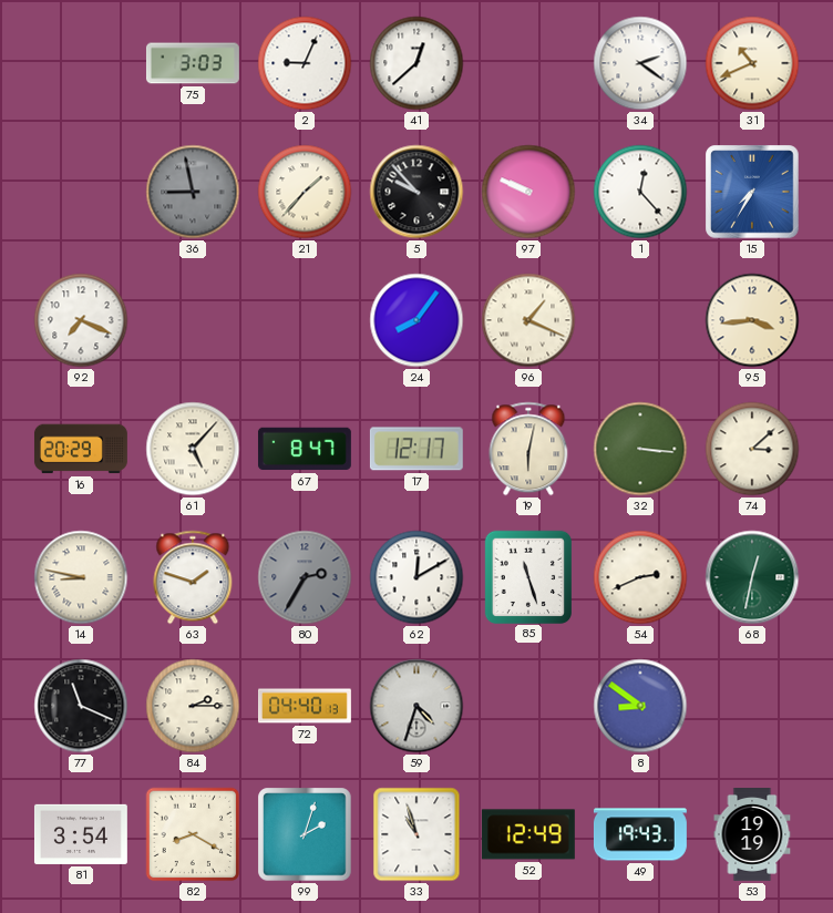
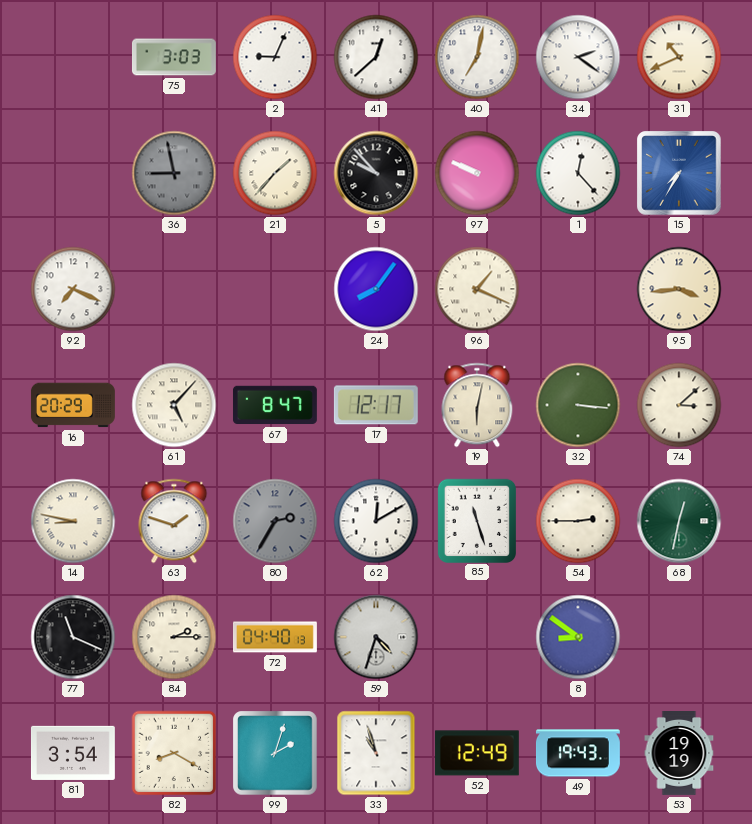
40: none -> 7:02 (477, 57)
54: 2:41 -> 2:45 (578, 521)
